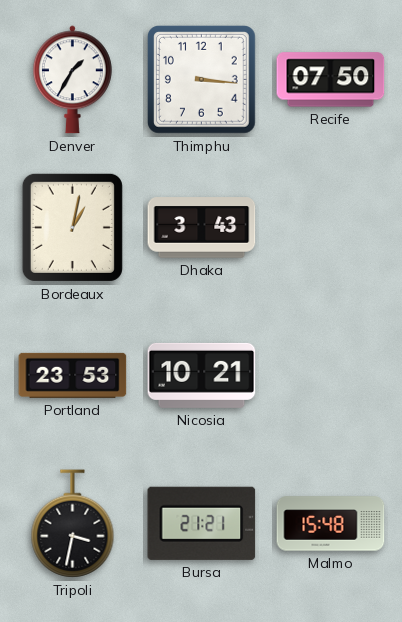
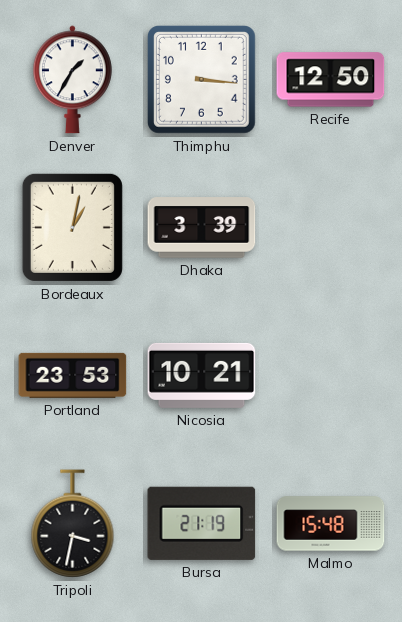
Recife: 07:50 -> 12:50 (331, 80)
Dhaka: 3:43 -> 3:39 (202, 228)
Bursa: 21:21 -> 21:19 (202, 523)
